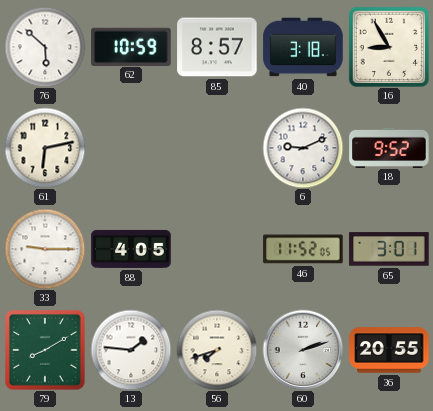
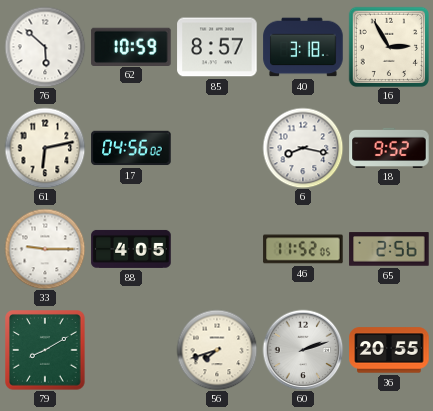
16: 8:55 -> 2:55 (389, 47)
17: none -> 04:56 (131, 148)
6: 9:11 -> 8:17 (303, 148)
65: 3:01 -> 2:56 (389, 249)
13: 1:46 -> none (131, 350)
